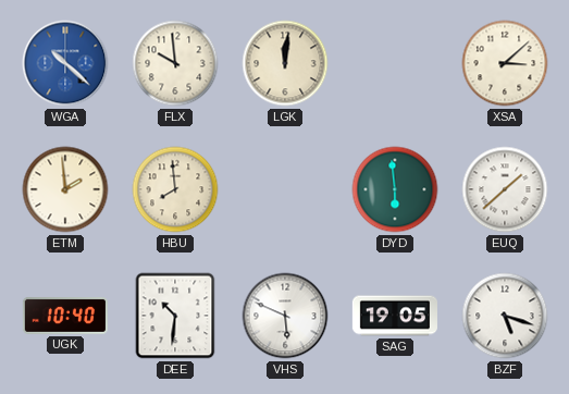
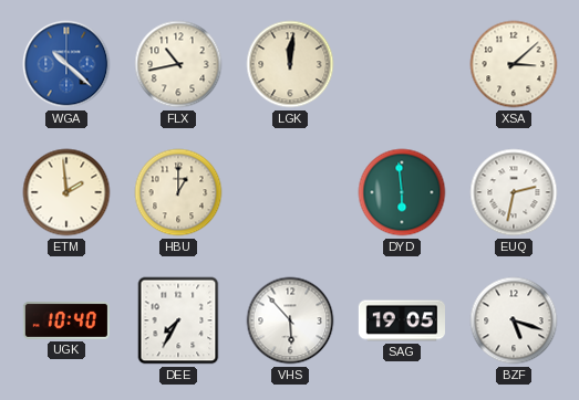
FLX: 9:59 -> 10:43 (178, 64)
HBU: 7:59 -> 1:00 (178, 192)
EUQ: 1:38 -> 2:32 (514, 192)
DEE: 10:31 -> 7:35 (178, 320)
VHS: 5:49 -> 5:53 (290, 320)
